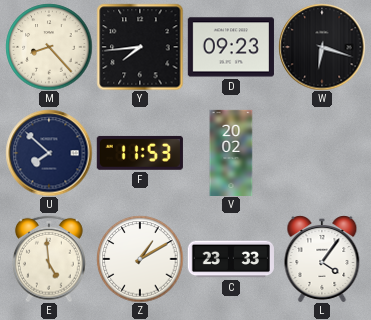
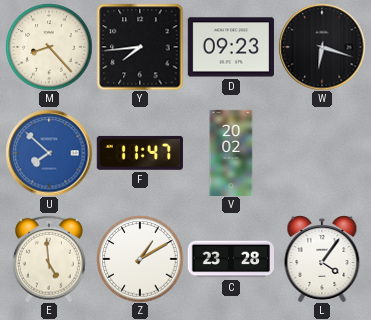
U dial: navy -> blue (49, 153)
F: 11:53 -> 11:47 (140, 153)
C: 23:33 -> 23:28 (230, 259)
